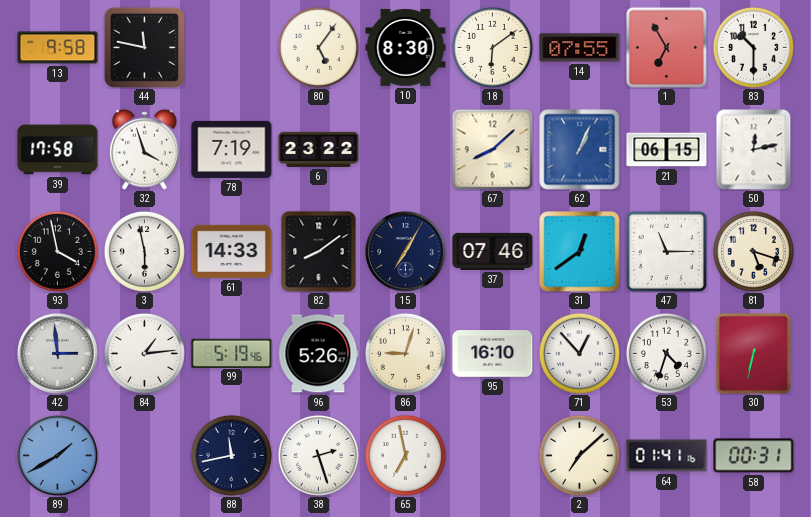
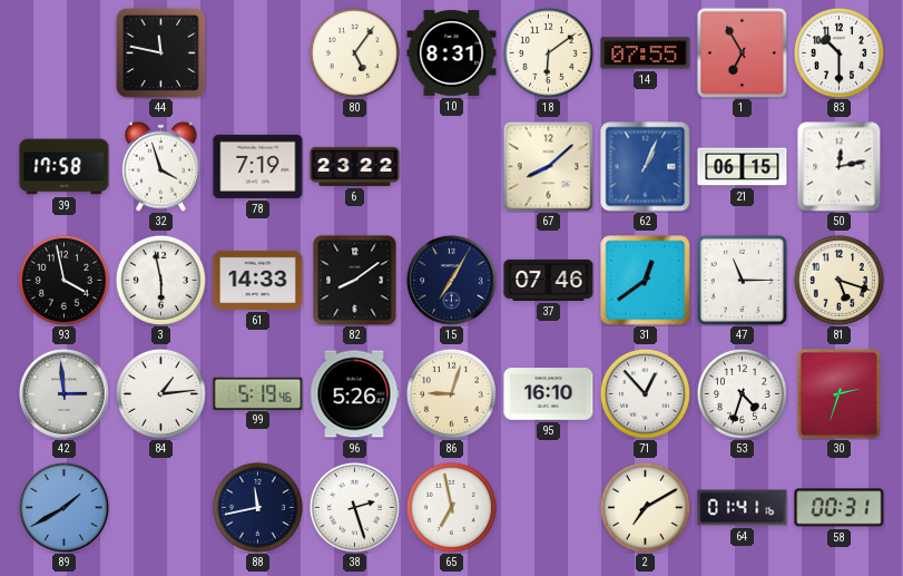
13: 9:58 -> none (58, 48)
10: 8:30 -> 8:31 (452, 52)
30: 6:32 -> 2:33 (838, 393)
2: 7:08 -> 7:10 (645, 507)
